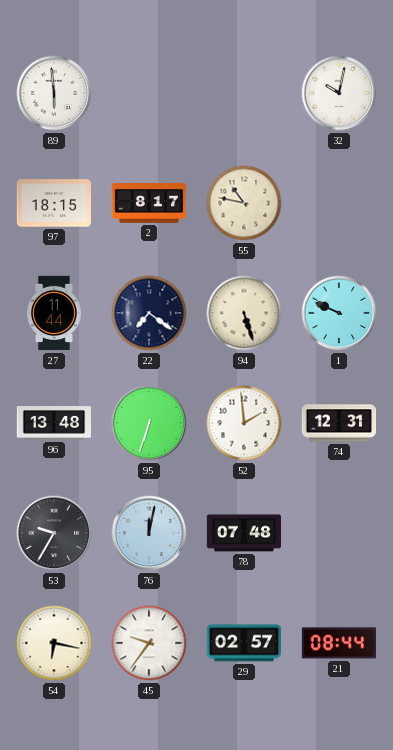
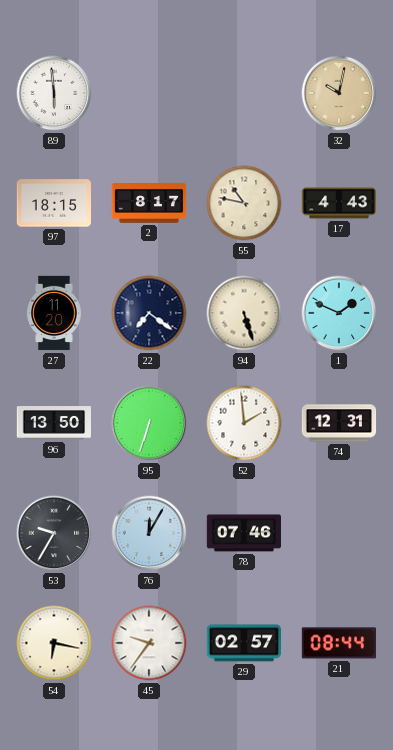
32 dial: white -> champagne (339, 93)
17: none -> 4:43 (339, 203)
27: 11:44 -> 11:20 (54, 313)
1: 9:49 -> 1:49 (339, 313)
96: 13:48 -> 13:50 (53, 423)
76: 12:02 -> 12:05 (149, 533)
78: 07:48 -> 07:46 (243, 533)
